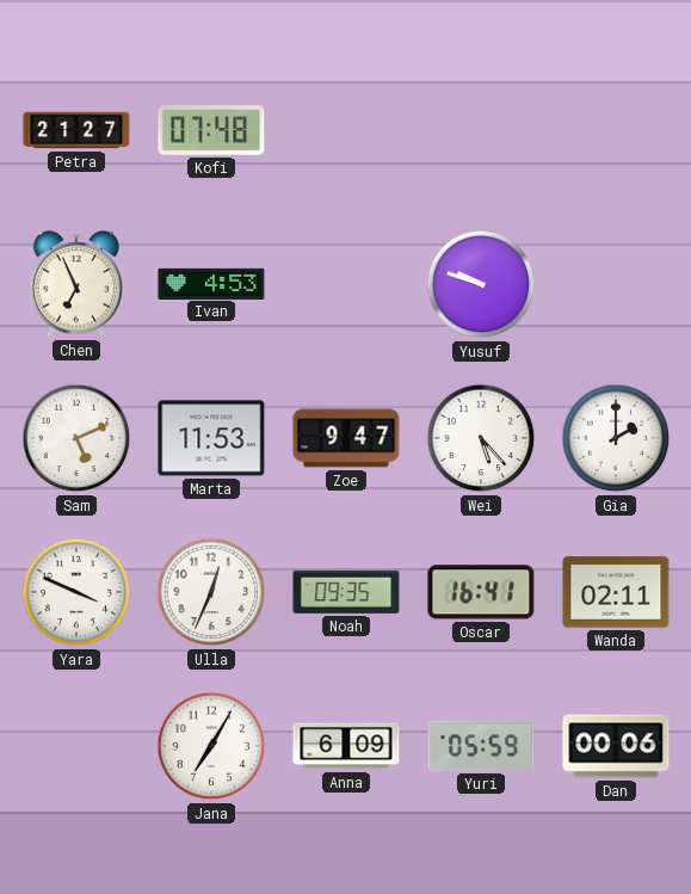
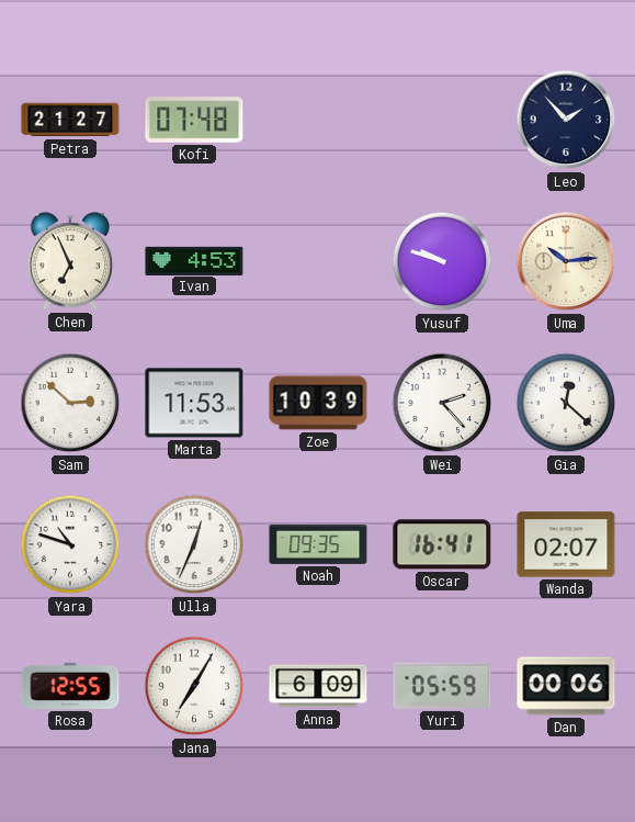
Leo: none -> 1:53 (566, 120)
Uma: none -> 10:14 (566, 261)
Sam: 5:11 -> 2:52 (70, 403)
Zoe: 9:47 -> 10:39 (318, 403)
Wei: 5:23 -> 2:23 (442, 403)
Gia: 2:00 -> 12:22 (566, 403)
Yara: 3:49 -> 10:48 (70, 544)
Wanda: 02:11 -> 02:07 (566, 544)
Rosa: none -> 12:55 (70, 686)
